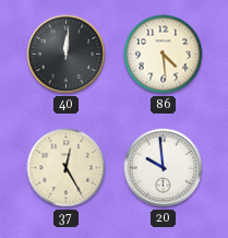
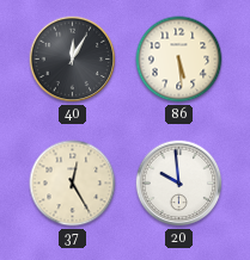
40: 12:01 -> 12:05 (73, 60)
86: 4:29 -> 5:29 (179, 60)
